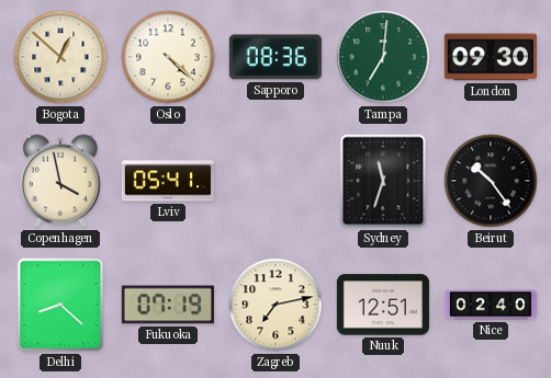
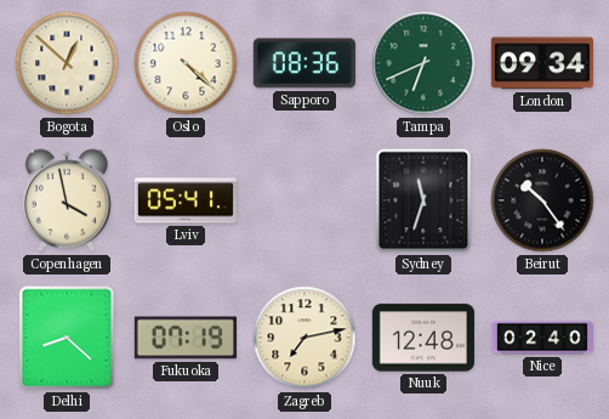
Tampa: 7:01 -> 6:41 (423, 63)
London: 09:30 -> 09:34 (542, 63)
Nuuk: 12:51 -> 12:48 (423, 338)
